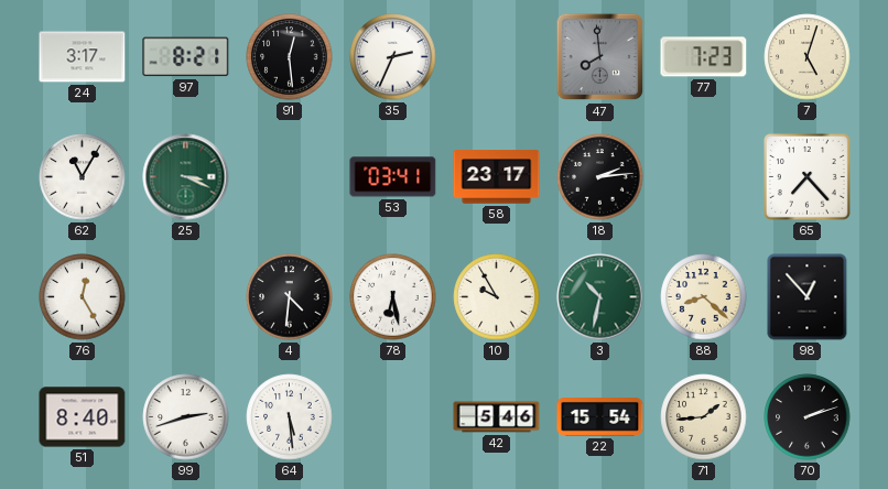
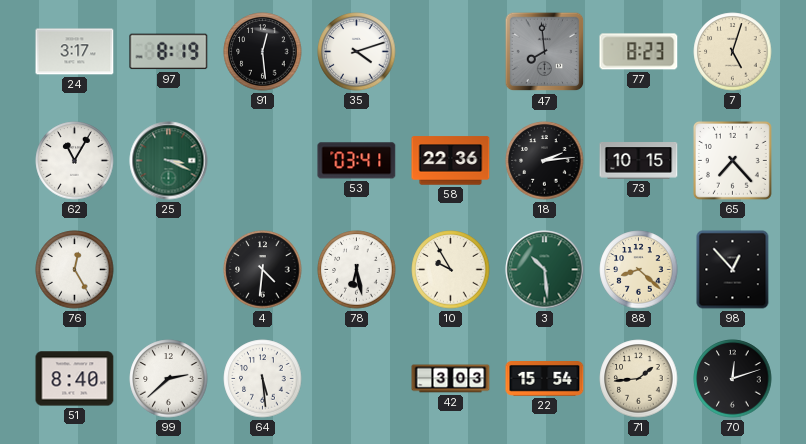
97: 8:21 -> 8:19 (169, 52)
35: 2:34 -> 4:12 (357, 52)
77: 7:23 -> 8:23 (639, 52)
58: 23:17 -> 22:36 (451, 161)
73: none -> 10:15 (639, 161)
3: 10:32 -> 10:29 (545, 270)
99: 2:42 -> 2:38 (169, 379)
42: 5:46 -> 3:03 (451, 379)
70: 2:12 -> 12:12 (733, 379)
